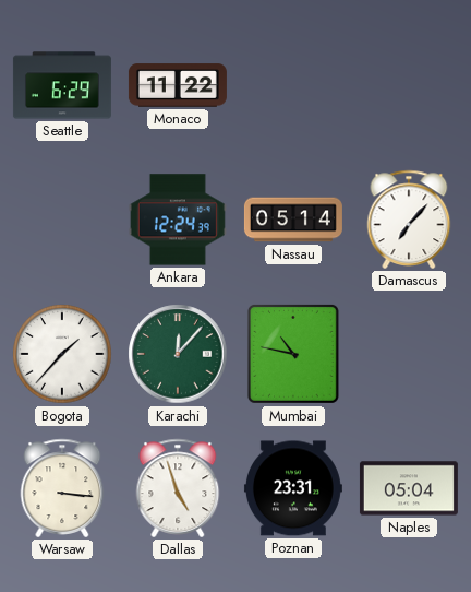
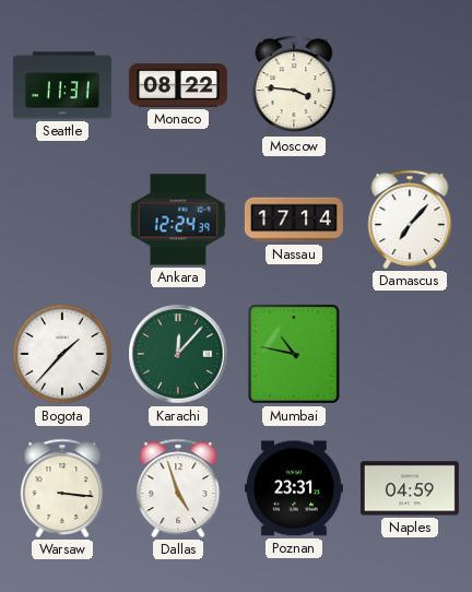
Seattle: 6:29 -> 11:31 (62, 85)
Monaco: 11:22 -> 08:22 (178, 85)
Moscow: none -> 3:46 (294, 85)
Nassau: 05:14 -> 17:14 (294, 220)
Naples: 05:04 -> 04:59 (410, 488)
